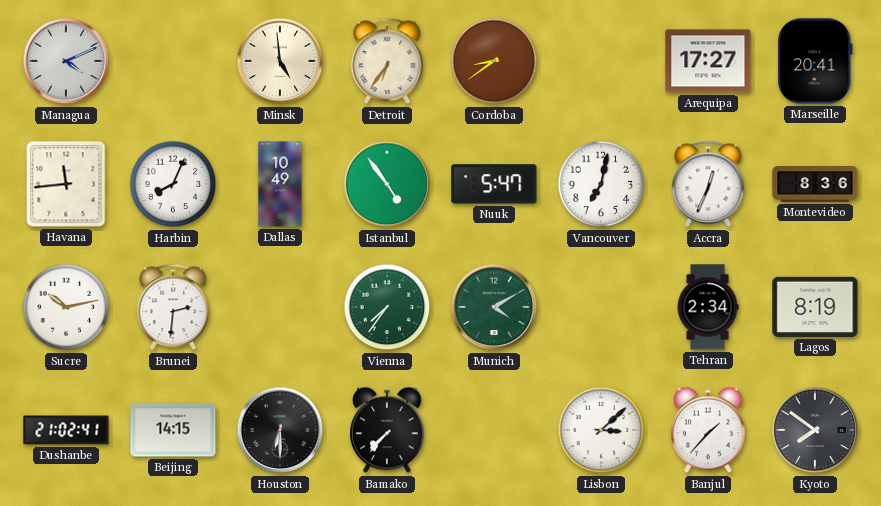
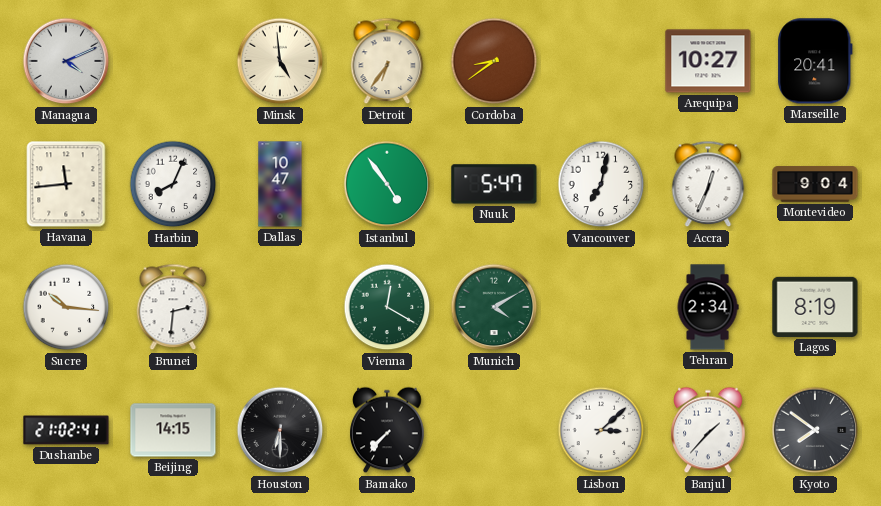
Arequipa: 17:27 -> 10:27 (708, 61)
Dallas: 10:49 -> 10:47 (280, 184)
Montevideo: 8:36 -> 9:04 (815, 184)
Sucre: 10:13 -> 10:16 (66, 307)
Vienna: 7:36 -> 12:20 (387, 307)
